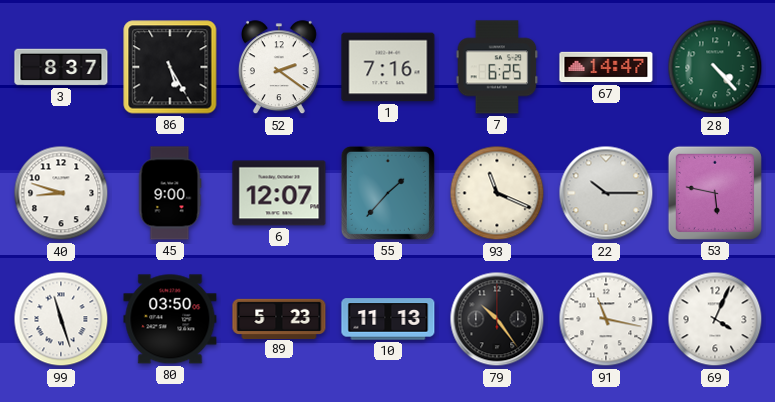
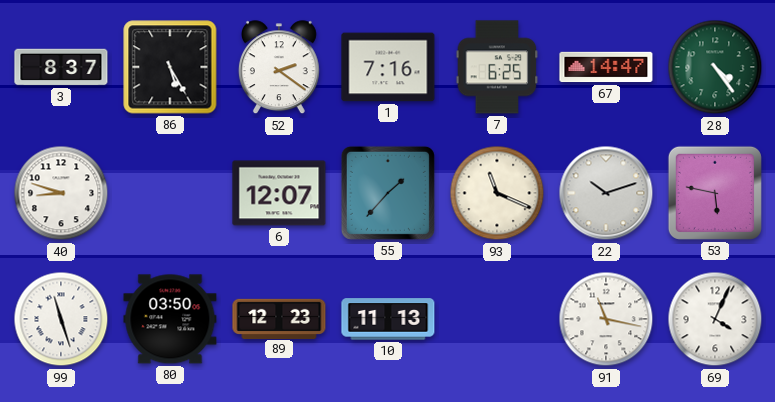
28: 4:23 -> 4:24 (715, 67)
45: 9:00 -> none (170, 193)
22: 10:15 -> 10:12 (606, 193)
89: 5:23 -> 12:23 (279, 318)
79: 10:24 -> none (497, 319)
